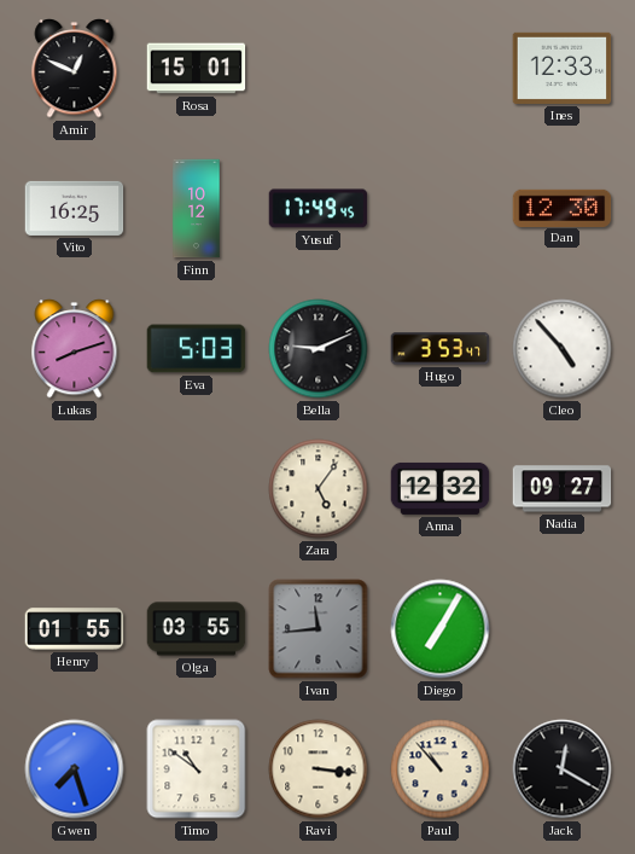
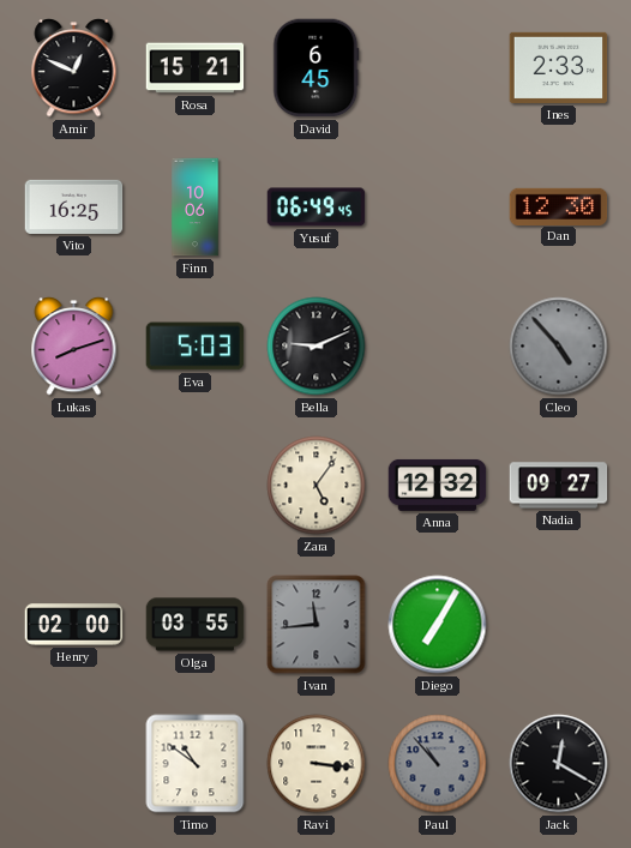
Rosa: 15:01 -> 15:21 (196, 68)
David: none -> 6:45 (317, 68)
Ines: 12:33 -> 2:33 (559, 67)
Finn: 10:12 -> 10:06 (196, 208)
Yusuf: 17:49 -> 06:49 (317, 208)
Hugo: 3:53 -> none (441, 349)
Cleo dial: white -> grey (559, 347)
Henry: 01:55 -> 02:00 (74, 625)
Gwen: 7:27 -> none (75, 769)
Paul dial: cream -> grey (438, 764)
